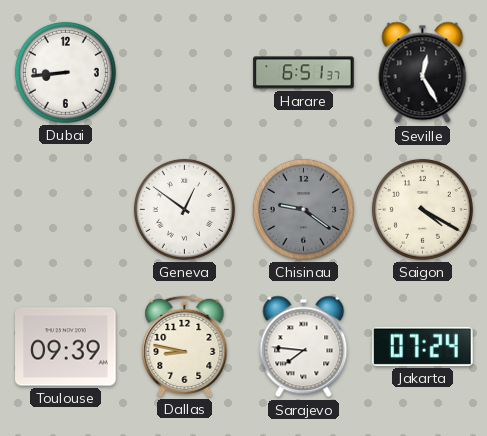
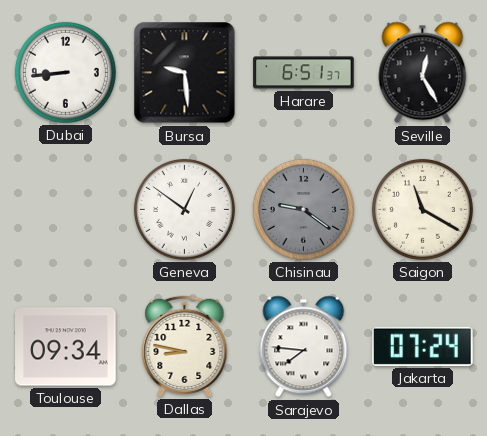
Bursa: none -> 9:29 (185, 73)
Saigon: 4:20 -> 11:20 (422, 209)
Toulouse: 09:39 -> 09:34 (66, 347)
